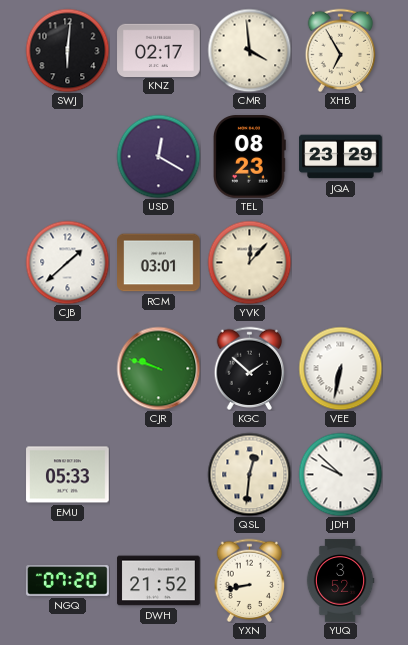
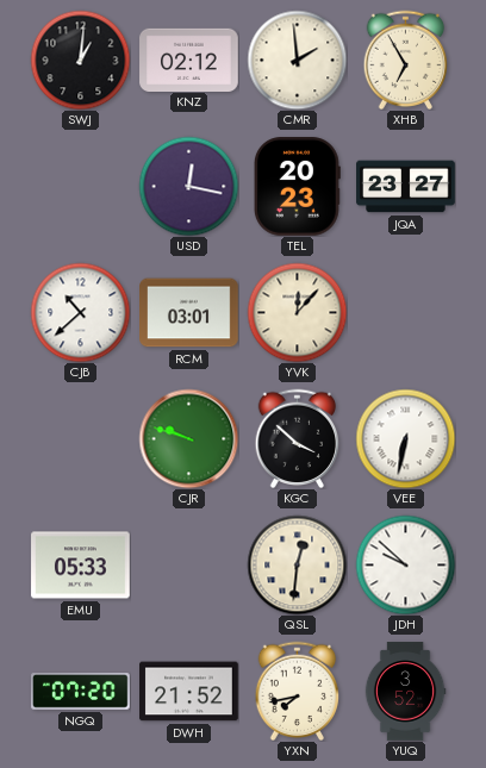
SWJ: 6:01 -> 1:01 (80, 60)
KNZ: 02:17 -> 02:12 (189, 60)
CMR: 3:59 -> 1:59 (297, 60)
USD: 12:20 -> 12:17 (188, 186)
TEL: 08:23 -> 20:23 (297, 187)
JQA: 23:29 -> 23:27 (406, 187)
CJB: 1:38 -> 10:38 (80, 312)
KGC: 1:52 -> 3:52 (298, 438)
YXN: 8:43 -> 7:43 (298, 691)
